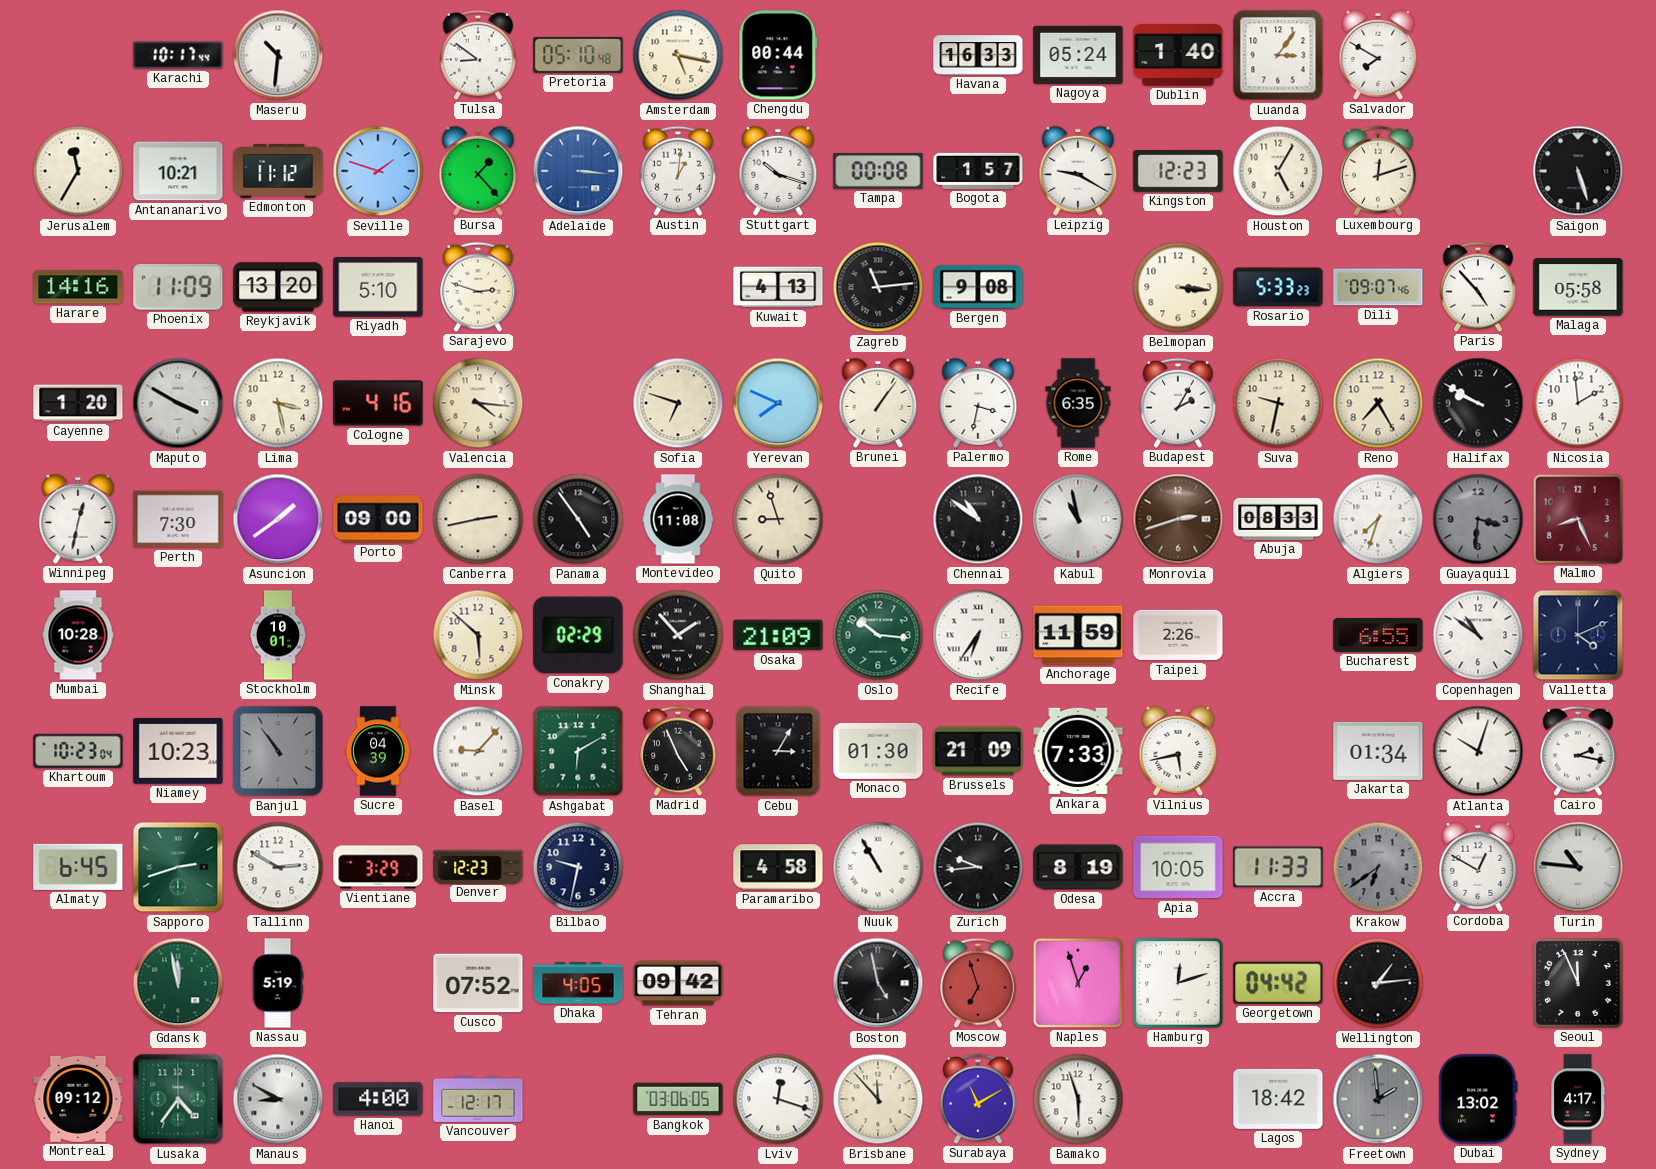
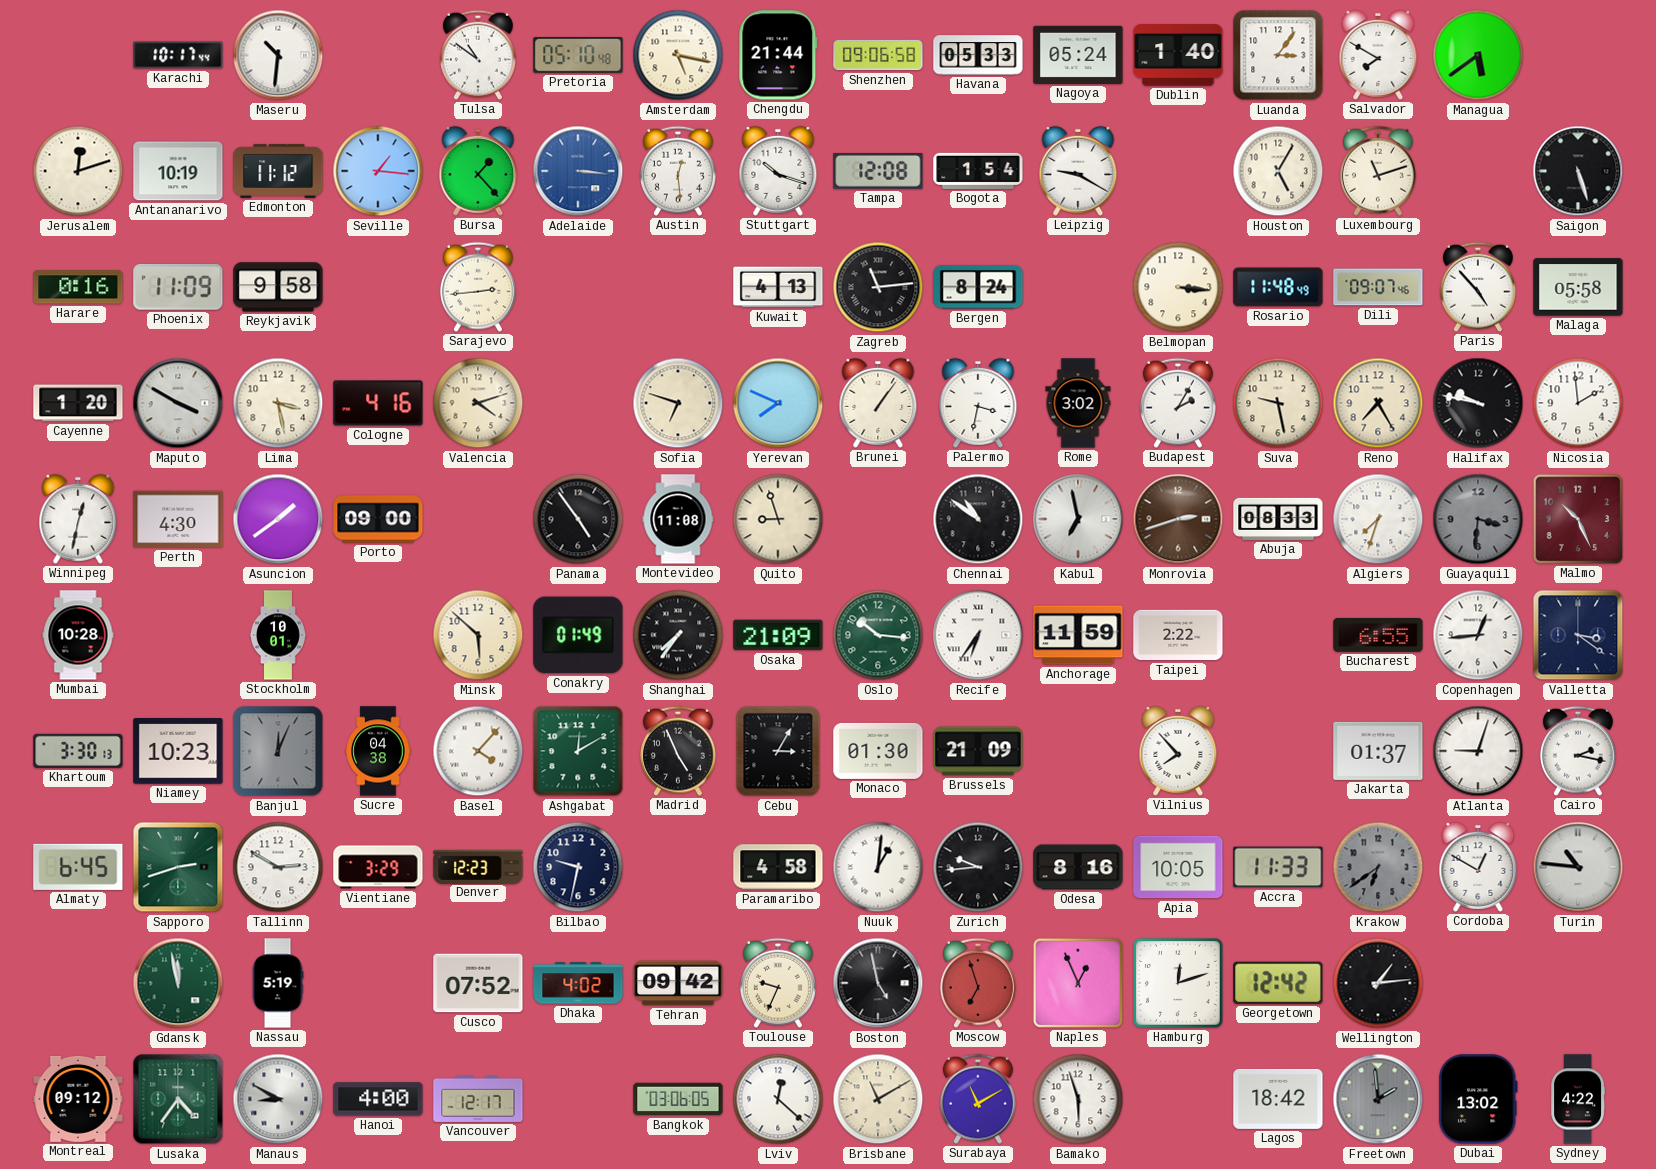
Tulsa: 8:51 -> 10:51 (478, 55)
Chengdu: 00:44 -> 21:44 (778, 55)
Shenzhen: none -> 09:06 (878, 55)
Havana: 16:33 -> 05:33 (978, 55)
Managua: none -> 5:39 (1478, 55)
Jerusalem: 11:35 -> 12:12 (78, 171)
Antananarivo: 10:21 -> 10:19 (178, 171)
Seville: 1:48 -> 1:16 (378, 171)
Austin: 1:01 -> 12:29 (678, 171)
Tampa: 00:08 -> 12:08 (878, 172)
Bogota: 1:57 -> 1:54 (978, 171)
Kingston: 12:23 -> none (1178, 171)
Luxembourg: 12:12 -> 11:12 (1378, 171)
Harare: 14:16 -> 0:16 (78, 287)
Reykjavik: 13:20 -> 9:58 (278, 287)
Riyadh: 5:10 -> none (378, 287)
Sarajevo: 2:48 -> 2:44 (478, 287)
Bergen: 9:08 -> 8:24 (978, 287)
Rosario: 5:33 -> 11:48 (1278, 287)
Valencia: 4:16 -> 4:12 (478, 403)
Rome: 6:35 -> 3:02 (1078, 403)
Suva: 9:32 -> 9:28 (1278, 403)
Halifax: 9:50 -> 9:47 (1478, 403)
Perth: 7:30 -> 4:30 (178, 519)
Canberra: 2:43 -> none (478, 519)
Kabul: 10:58 -> 6:58 (1078, 519)
Malmo: 8:26 -> 10:26 (1578, 519)
Conakry: 02:29 -> 01:49 (578, 635)
Shanghai: 1:53 -> 7:36 (678, 635)
Taipei: 2:26 -> 2:22 (1178, 635)
Copenhagen: 10:51 -> 12:44 (1478, 635)
Valletta: 4:11 -> 3:21 (1578, 635)
Khartoum: 10:23 -> 3:30 (78, 751)
Banjul: 10:54 -> 12:04 (278, 751)
Sucre: 04:39 -> 04:38 (378, 751)
Basel: 9:07 -> 4:07 (478, 751)
Ashgabat: 6:10 -> 12:10 (578, 751)
Ankara: 7:33 -> none (1078, 751)
Vilnius: 5:43 -> 7:53 (1178, 751)
Jakarta: 01:34 -> 01:37 (1378, 751)
Atlanta: 10:03 -> 9:03 (1478, 751)
Nuuk: 10:55 -> 1:01 (878, 867)
Odesa: 8:19 -> 8:16 (1078, 867)
Dhaka: 4:05 -> 4:02 (578, 983)
Toulouse: none -> 9:34 (778, 983)
Naples: 12:57 -> 12:56 (1078, 983)
Georgetown: 04:42 -> 12:42 (1278, 983)
Seoul: 11:56 -> none (1579, 984)
Lviv: 12:18 -> 12:22 (778, 1099)
Brisbane: 11:53 -> 11:10 (878, 1099)
Sydney: 4:17 -> 4:22 (1578, 1099)
